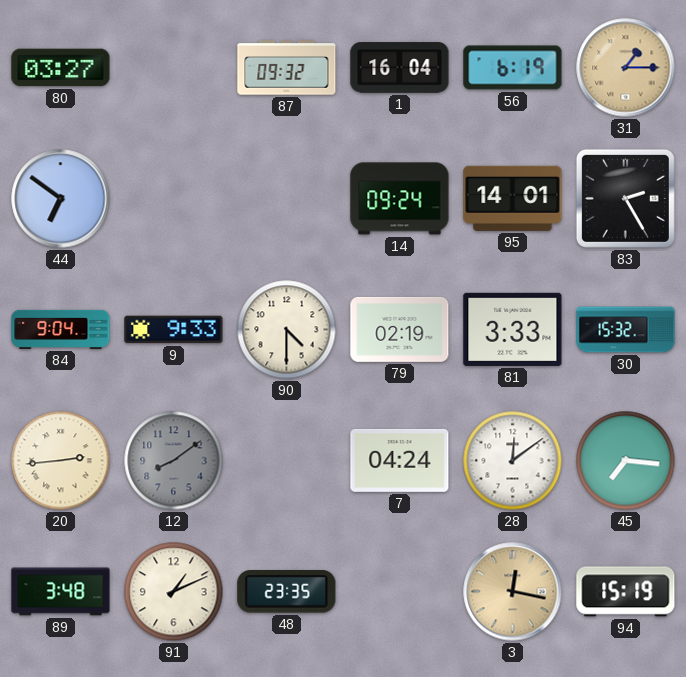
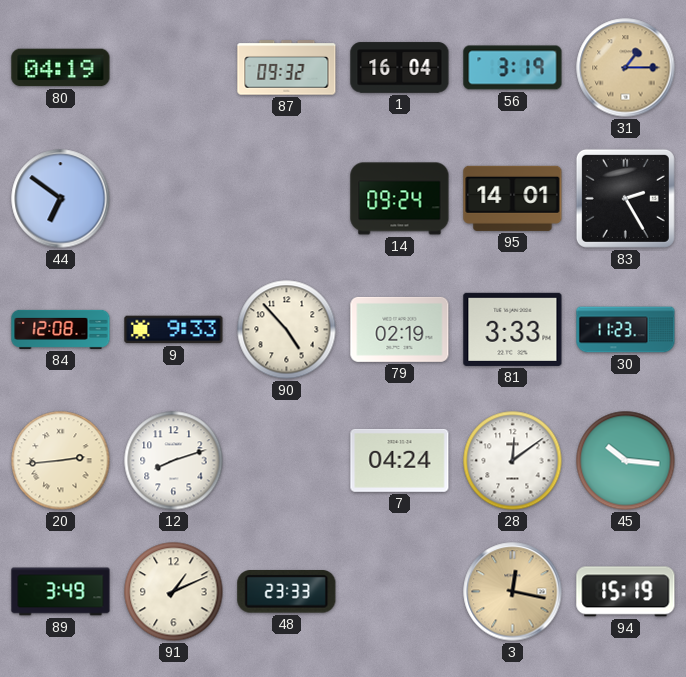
80: 03:27 -> 04:19 (61, 68)
56: 6:19 -> 3:19 (513, 68)
84: 9:04 -> 12:08 (61, 329)
90: 4:30 -> 4:53 (287, 330)
30: 15:32 -> 11:23 (626, 330)
12: 8:09 -> 8:12 (174, 461)
12 dial: grey -> white (174, 461)
45: 7:16 -> 10:16 (626, 461)
89: 3:48 -> 3:49 (61, 592)
48: 23:35 -> 23:33 (287, 592)
